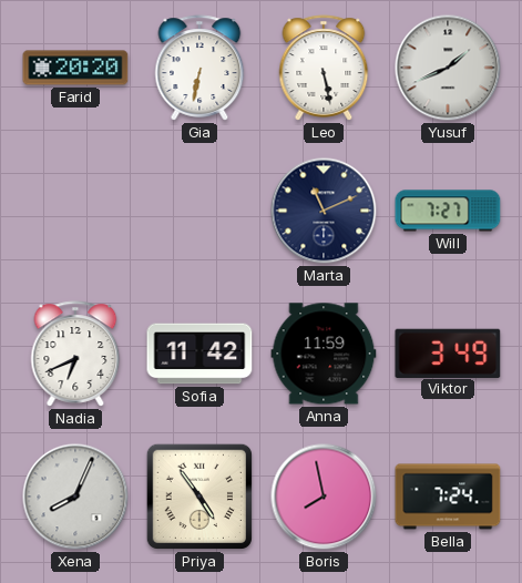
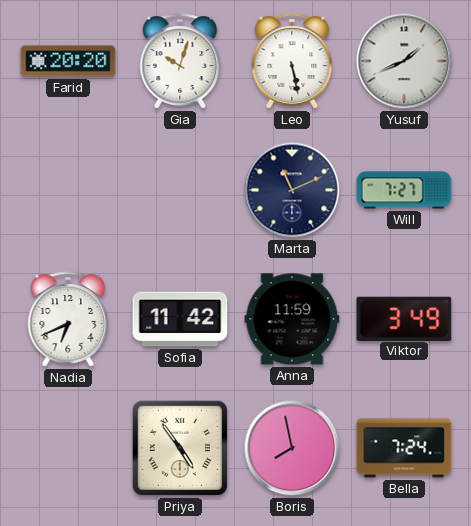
Gia: 6:32 -> 10:03 (180, 61)
Xena: 8:04 -> none (75, 497)
